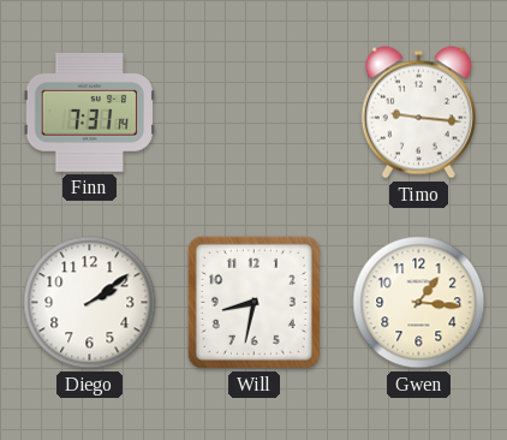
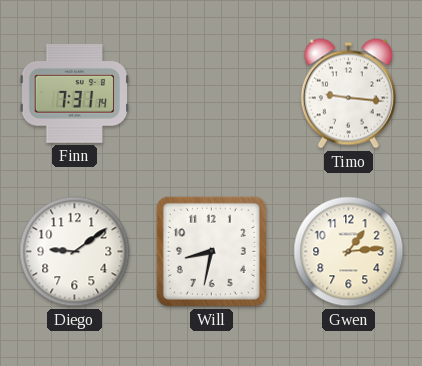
Diego: 2:09 -> 9:09 (75, 252)
Gwen: 1:16 -> 1:14 (349, 252)
